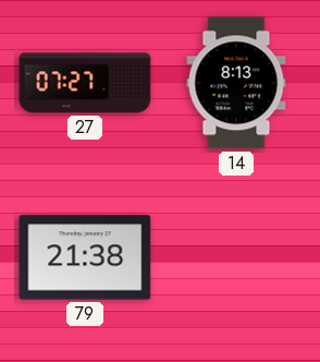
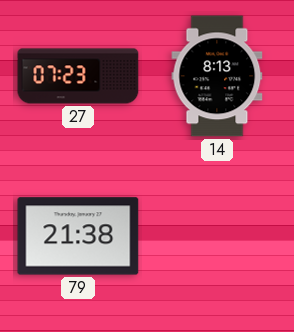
27: 07:27 -> 07:23 (78, 76)
